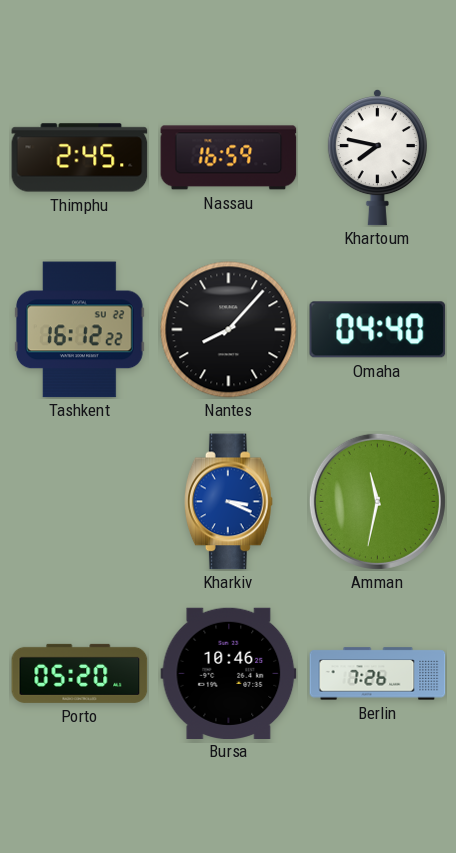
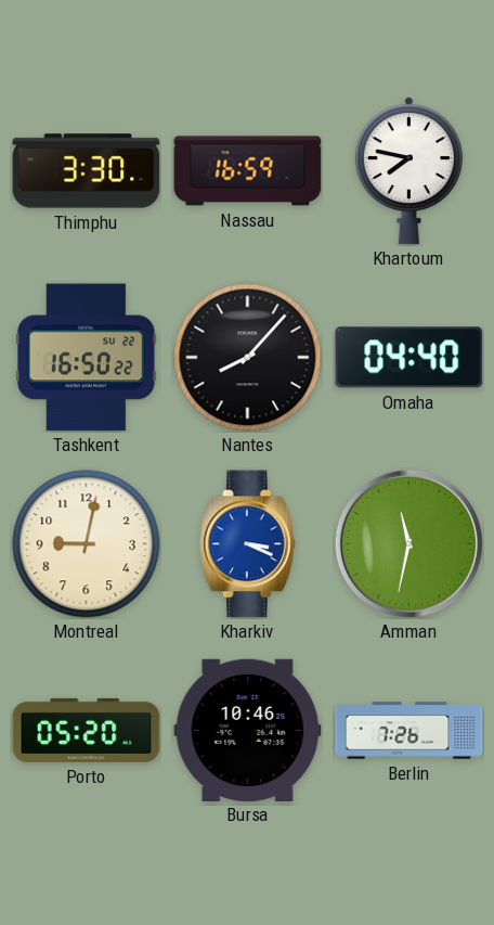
Thimphu: 2:45 -> 3:30 (87, 171)
Tashkent: 16:12 -> 16:50 (86, 358)
Montreal: none -> 9:02 (87, 544)
